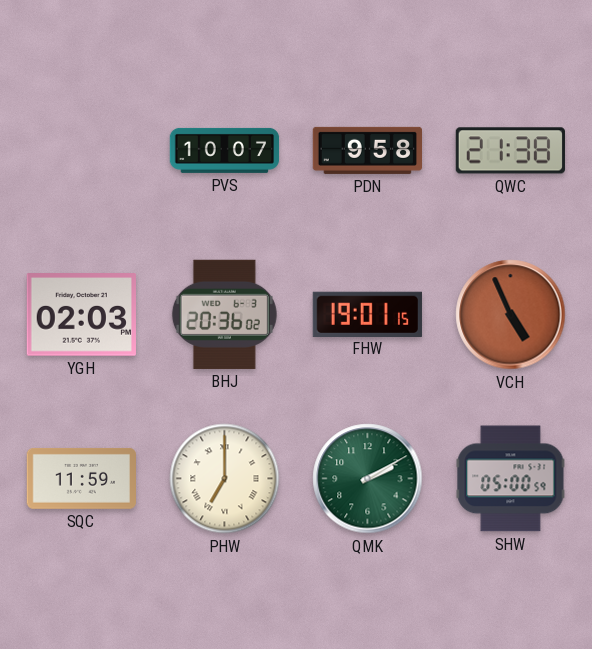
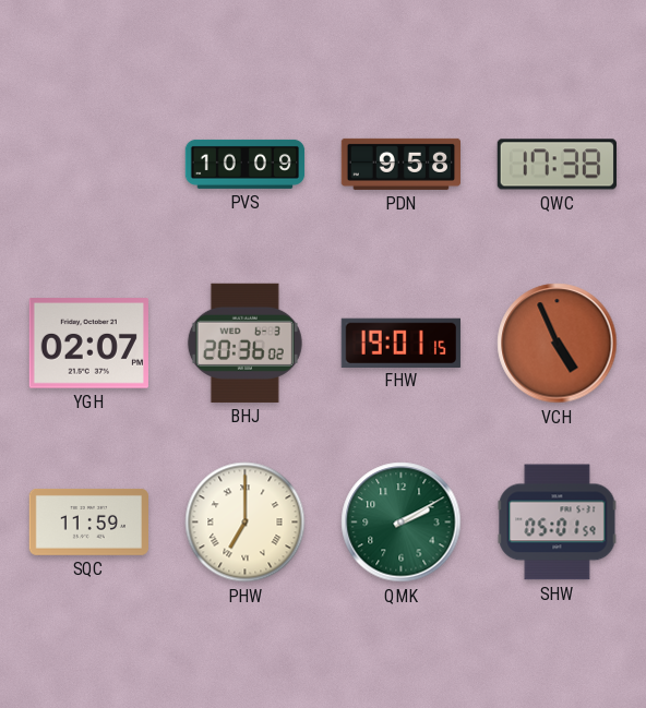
PVS: 10:07 -> 10:09 (246, 164)
QWC: 21:38 -> 17:38 (557, 165)
YGH: 02:03 -> 02:07 (88, 344)
SHW: 05:00 -> 05:01 (558, 523)
